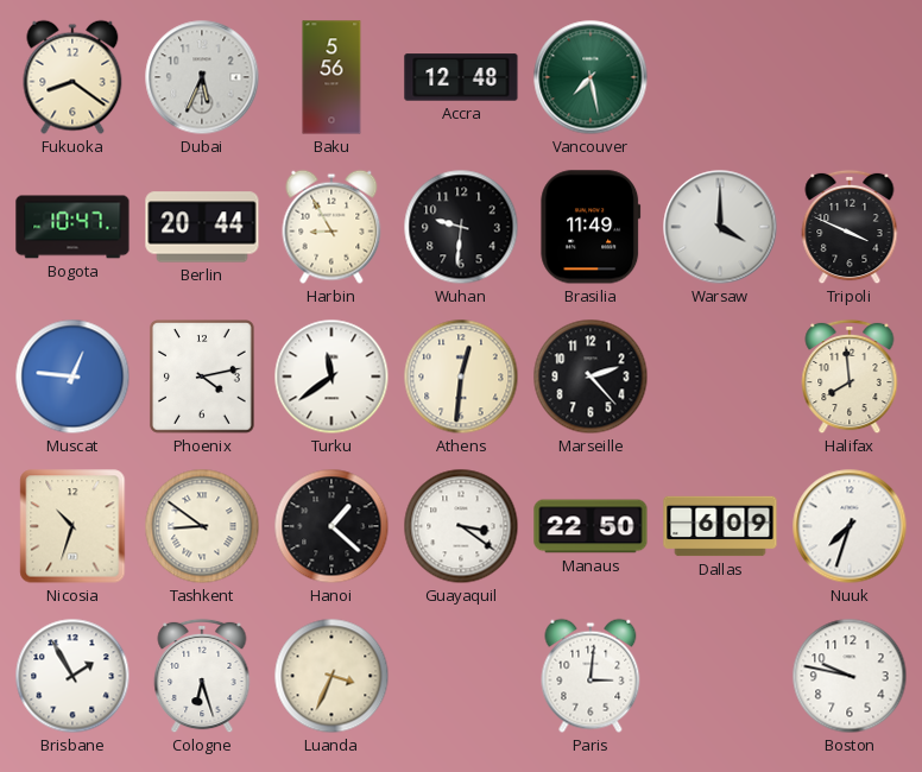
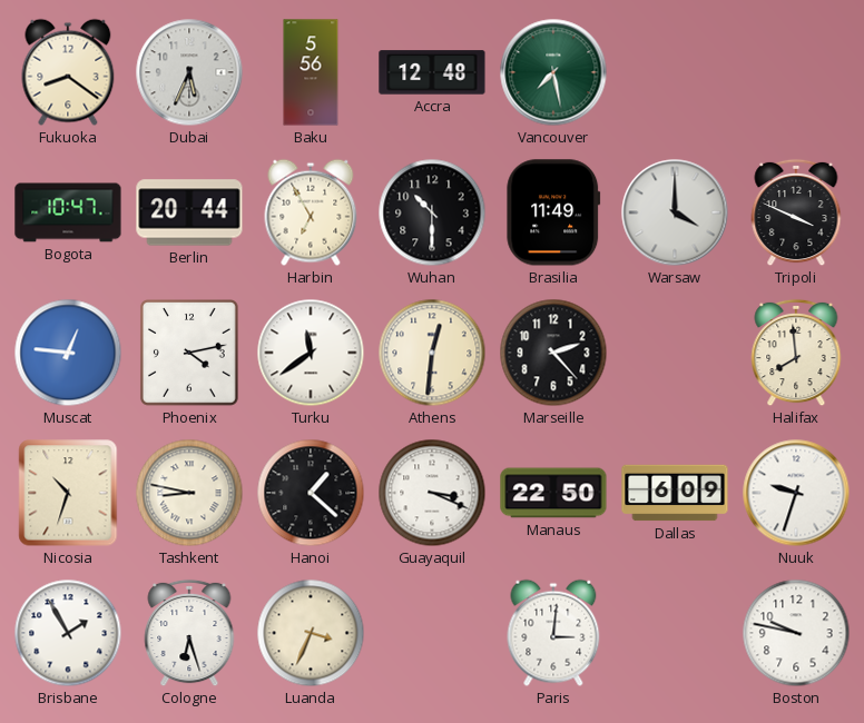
Harbin: 8:55 -> 6:55 (311, 212)
Wuhan: 9:31 -> 10:30 (432, 212)
Tashkent: 8:51 -> 8:47 (189, 493)
Guayaquil: 3:21 -> 3:19 (432, 493)
Nuuk: 7:33 -> 9:33 (796, 493)
